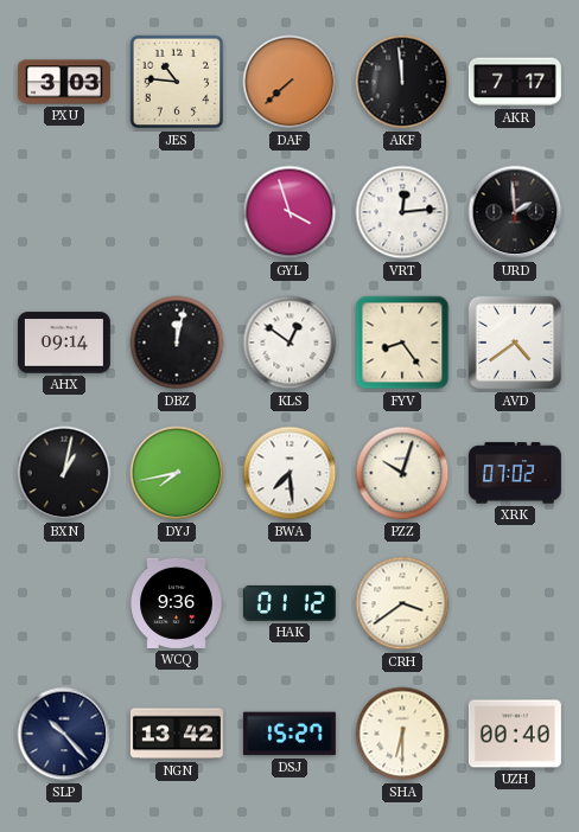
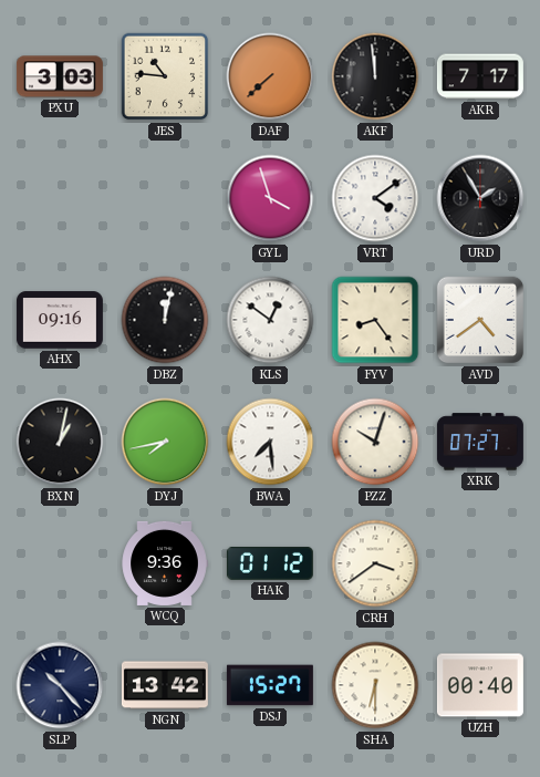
VRT: 12:14 -> 4:09 (375, 198)
URD: 1:59 -> 1:55 (480, 198)
AHX: 09:14 -> 09:16 (60, 320)
XRK: 07:02 -> 07:27 (480, 442)
